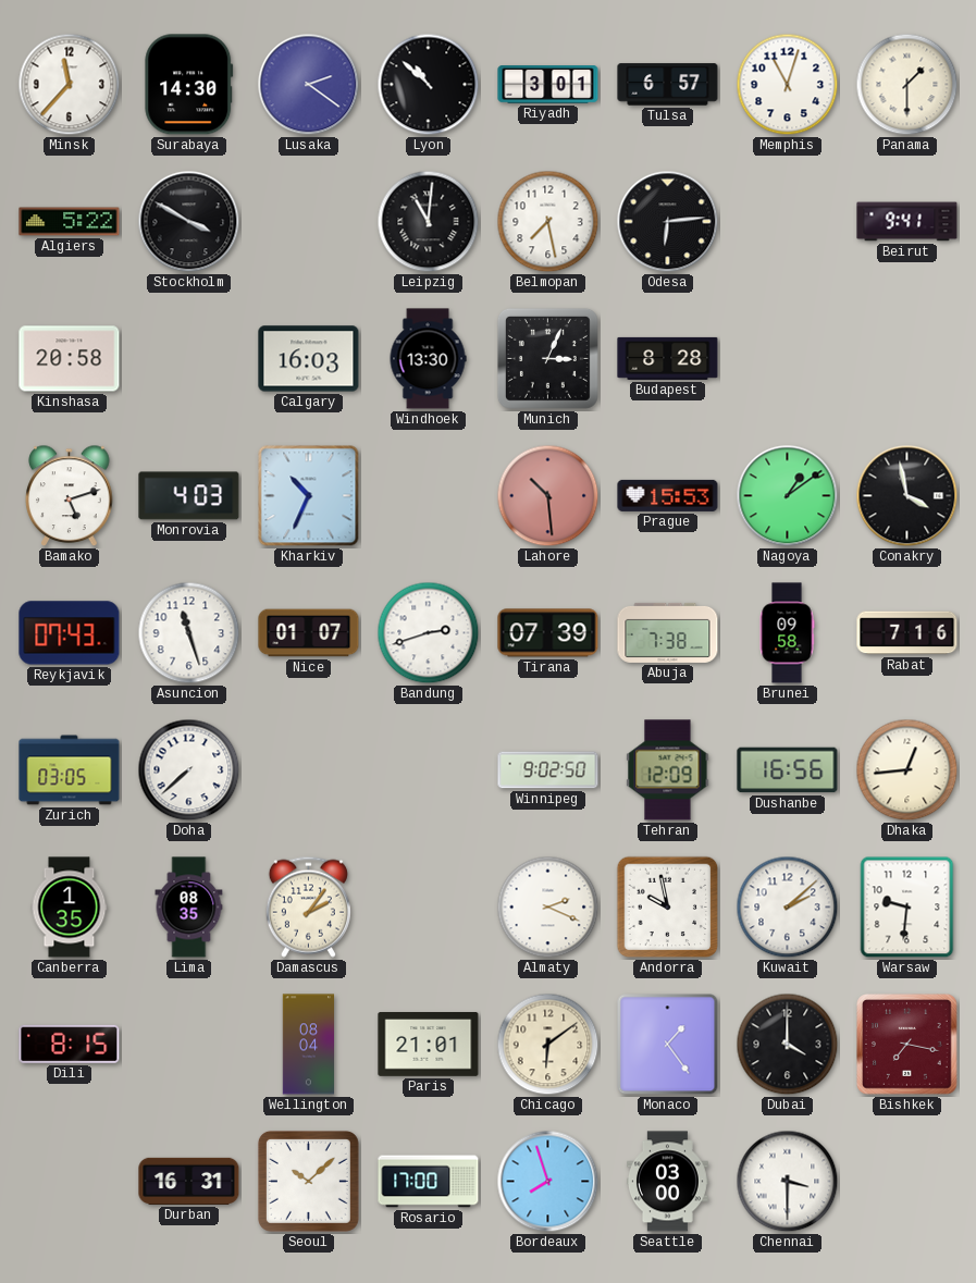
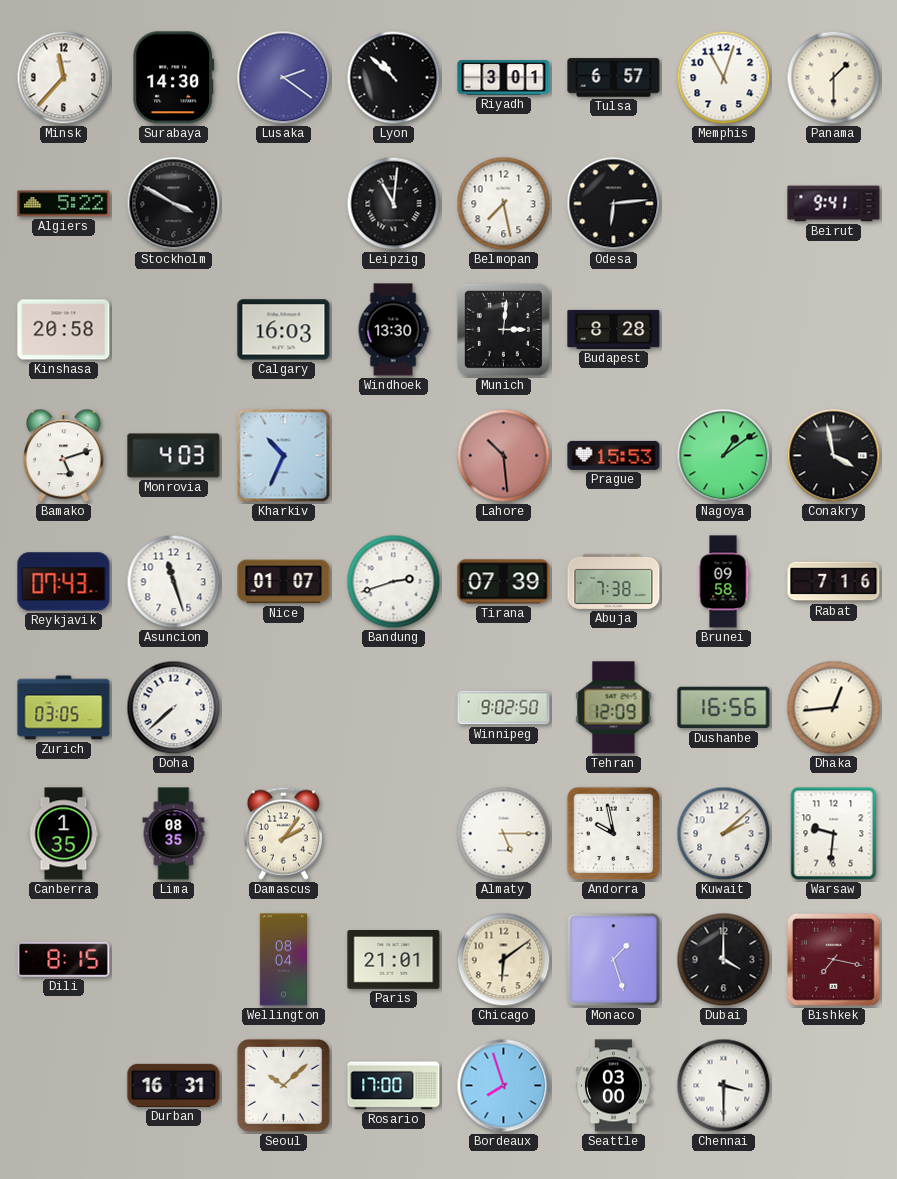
Munich: 3:04 -> 3:01 (503, 329)
Almaty: 2:19 -> 5:15 (504, 834)
Monaco: 1:24 -> 1:27 (614, 960)
